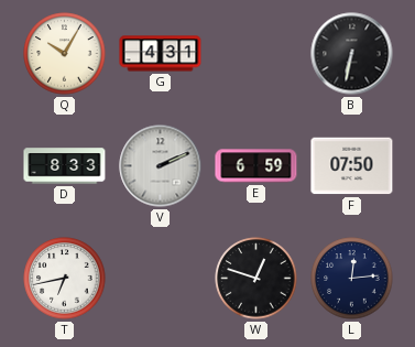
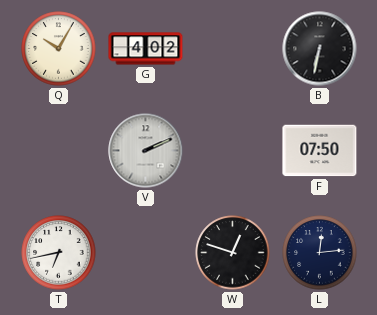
G: 4:31 -> 4:02 (146, 49)
D: 8:33 -> none (65, 166)
E: 6:59 -> none (256, 166)
